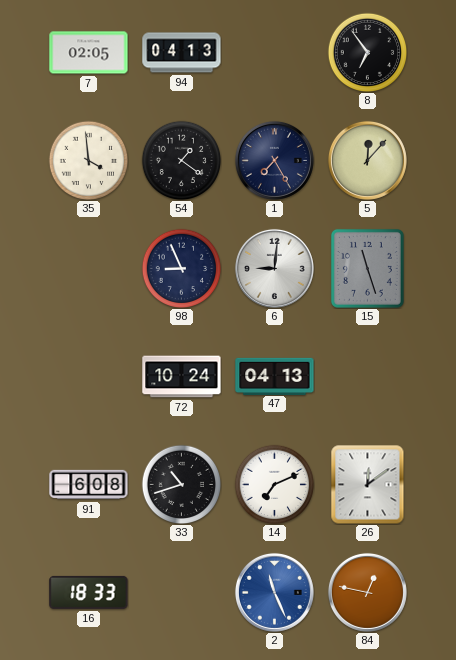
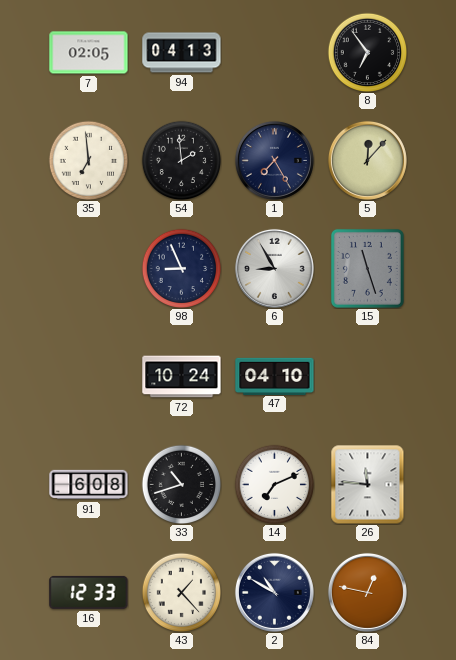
35: 3:59 -> 6:59 (88, 160)
54: 1:21 -> 1:59 (181, 160)
6: 9:01 -> 8:55 (274, 268)
47: 04:13 -> 04:10 (275, 376)
26: 12:09 -> 11:46 (368, 484)
16: 18:33 -> 12:33 (89, 592)
43: none -> 1:23 (181, 592)
2: 11:26 -> 10:50 (274, 592)
2 dial: blue -> navy (274, 592)
